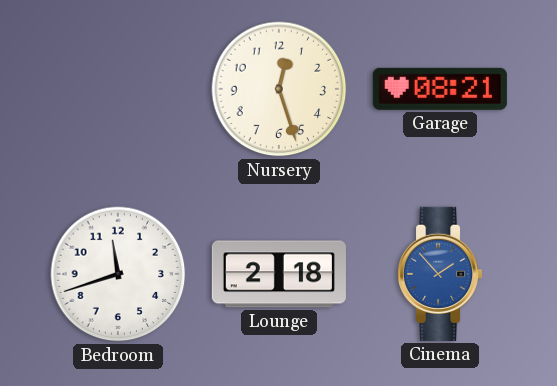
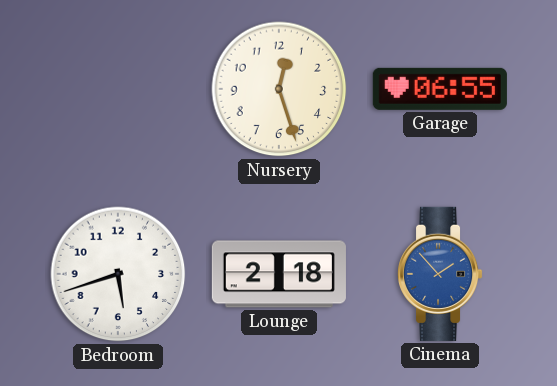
Garage: 08:21 -> 06:55 (440, 89)
Bedroom: 11:42 -> 5:42 (118, 274)
